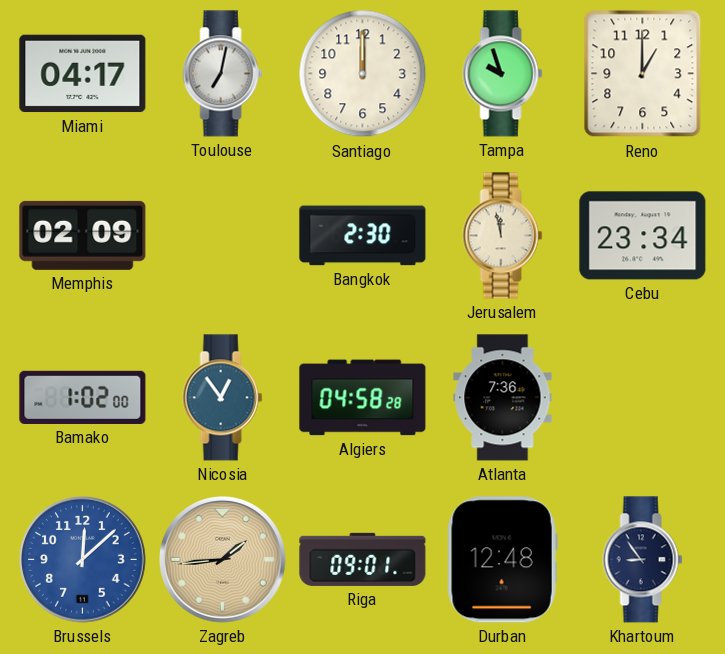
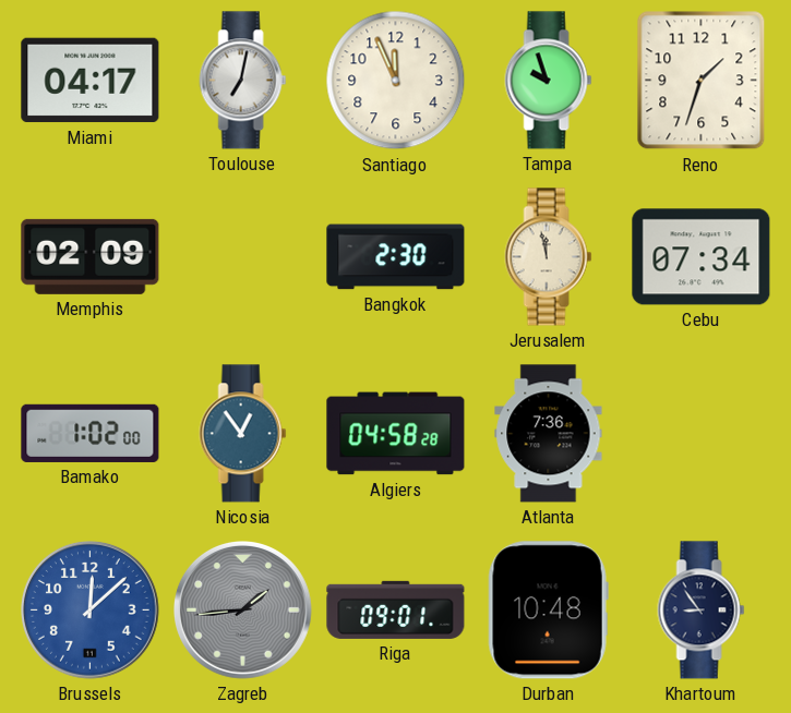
Santiago: 12:00 -> 11:56 (396, 81)
Reno: 1:00 -> 1:33 (702, 81)
Cebu: 23:34 -> 07:34 (702, 257)
Zagreb dial: champagne -> grey (243, 611)
Durban: 12:48 -> 10:48 (548, 611)
